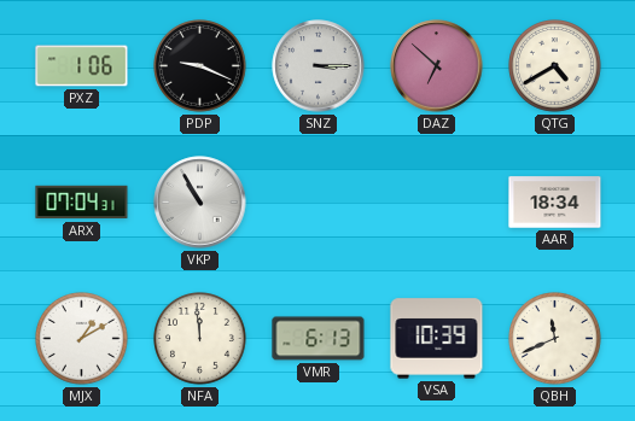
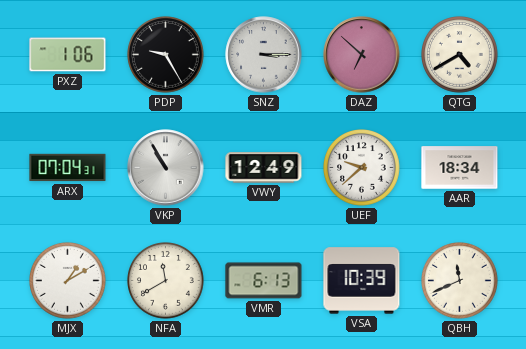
PDP: 9:19 -> 9:25 (166, 55)
VWY: none -> 12:49 (264, 168)
UEF: none -> 9:38 (362, 168)
NFA: 11:59 -> 11:40 (166, 281)
